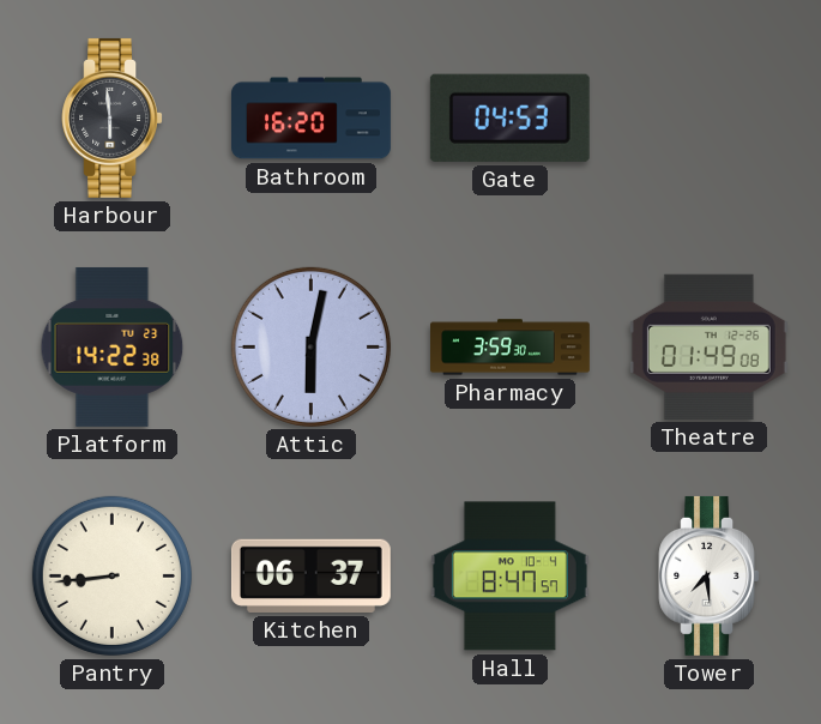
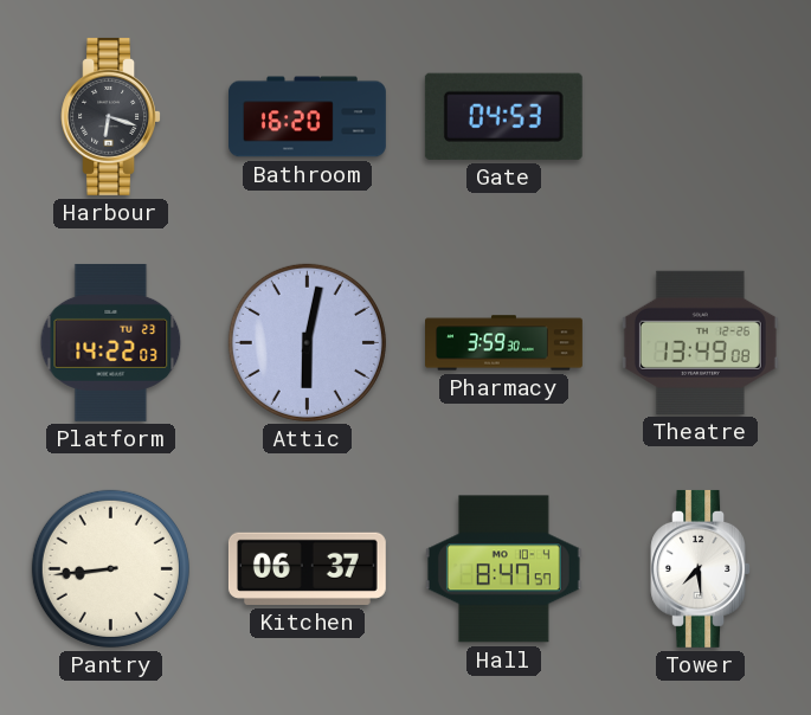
Harbour: 5:59 -> 6:18 (110, 116)
Platform: 14:22:38 -> 14:22:03 (111, 342)
Theatre: 01:49 -> 13:49 (700, 342)
